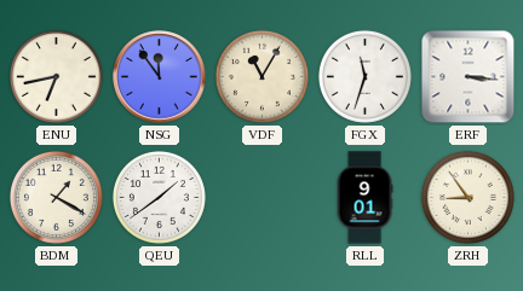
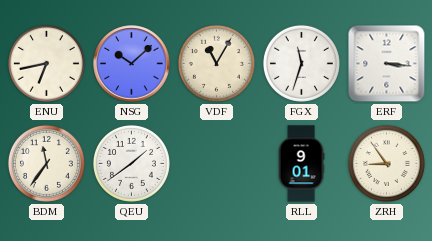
NSG: 11:54 -> 10:08 (132, 64)
BDM: 1:20 -> 11:36 (46, 163)
